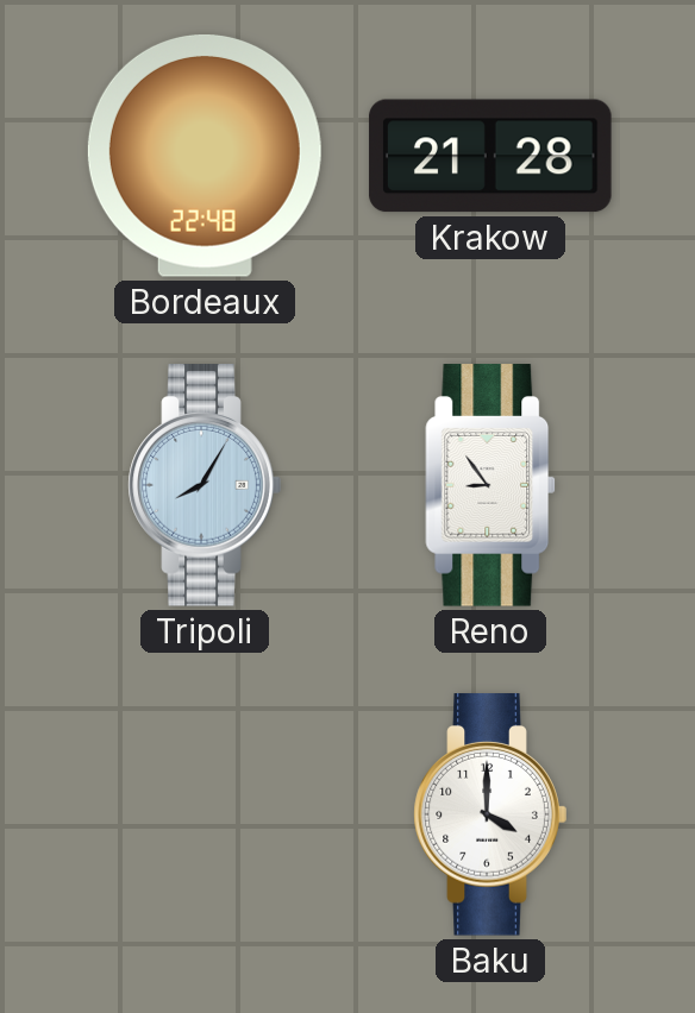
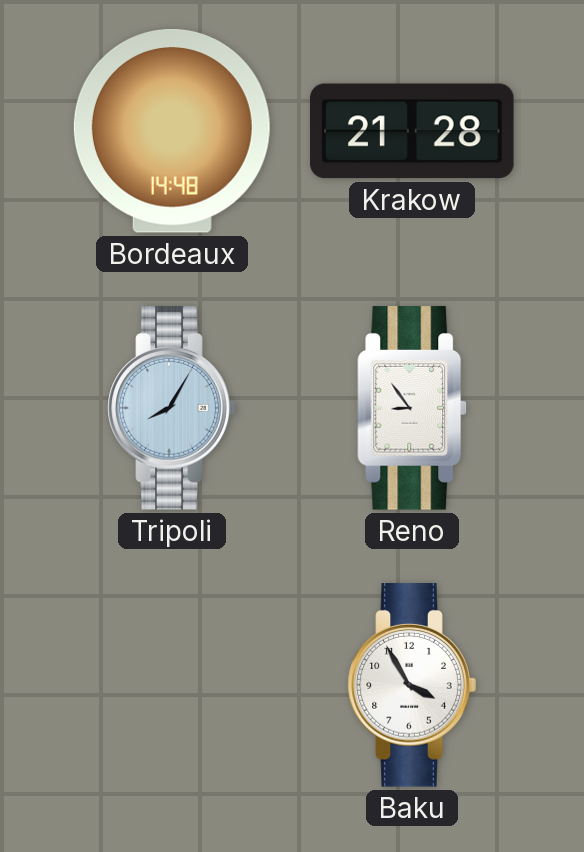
Bordeaux: 22:48 -> 14:48 (172, 131)
Baku: 4:00 -> 3:55 (412, 685)
